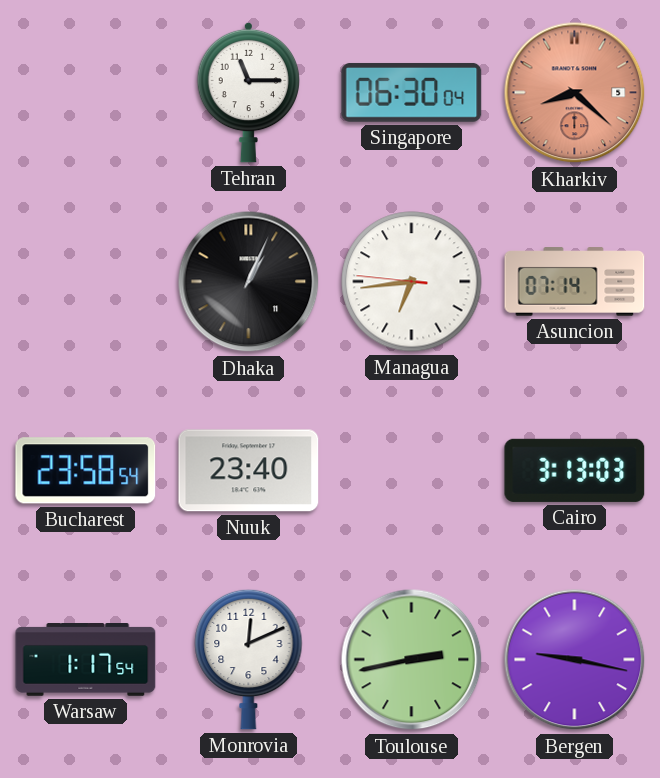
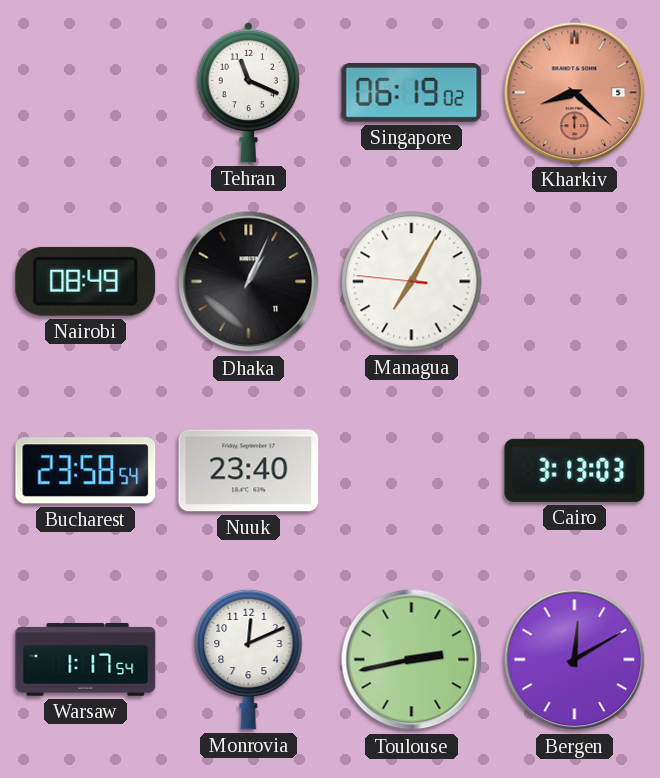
Tehran: 11:15 -> 11:19 (248, 92)
Singapore: 06:30 -> 06:19 (412, 93)
Nairobi: none -> 08:49 (86, 281)
Managua: 6:43 -> 7:04 (412, 282)
Asuncion: 07:14 -> none (575, 282)
Bergen: 9:17 -> 12:10 (575, 660)
